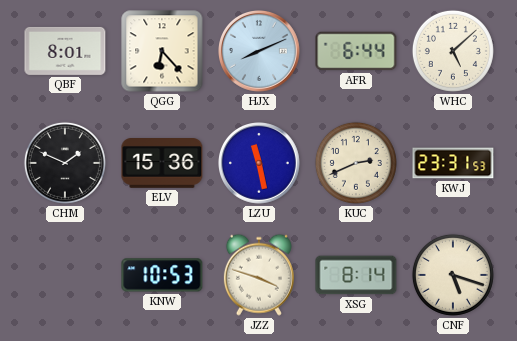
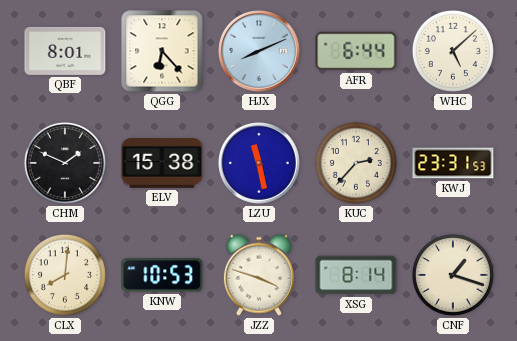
ELV: 15:36 -> 15:38 (162, 164)
KUC: 2:41 -> 2:37 (356, 163)
CLX: none -> 8:01 (65, 275)
CNF: 5:18 -> 1:18 (453, 275)
